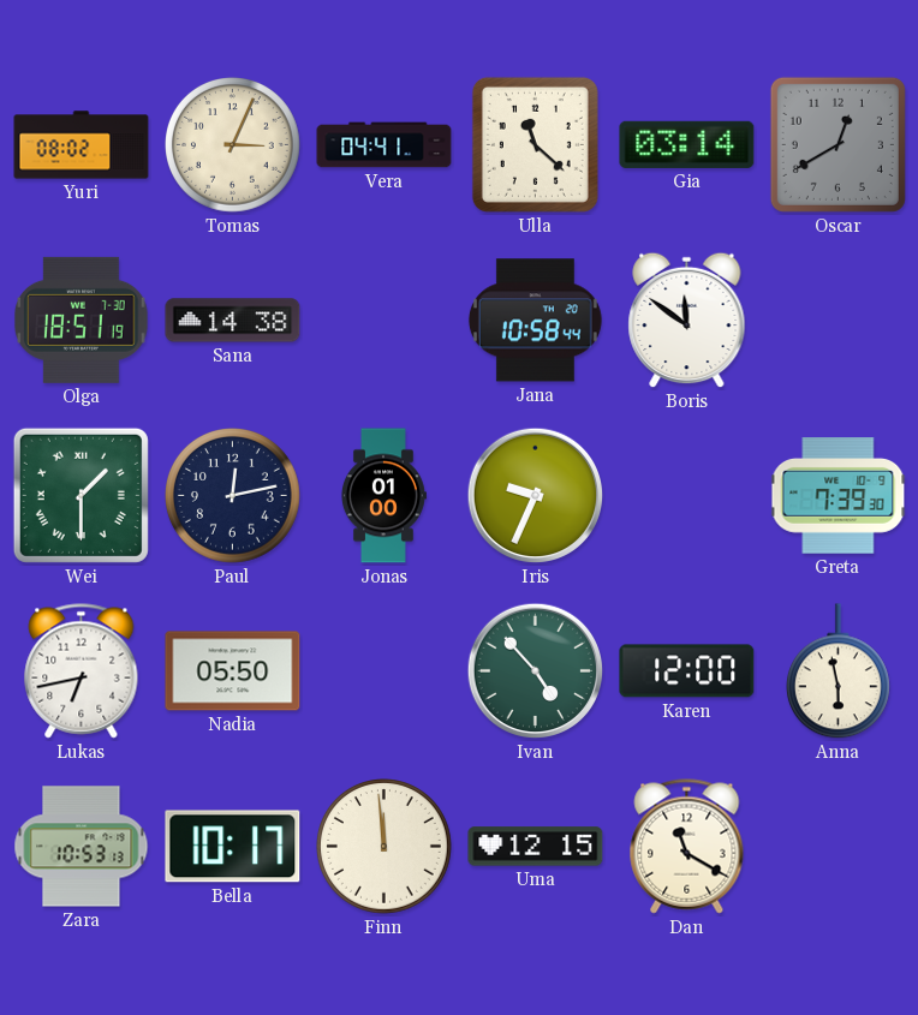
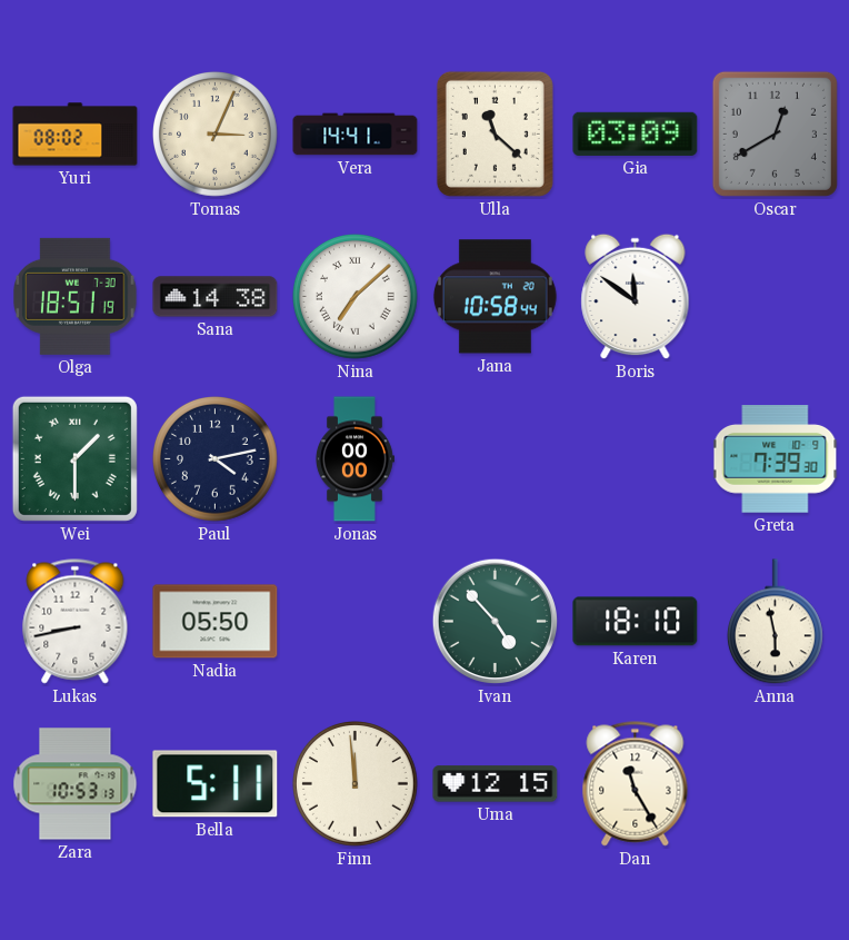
Vera: 04:41 -> 14:41 (356, 135)
Gia: 03:14 -> 03:09 (636, 133)
Nina: none -> 7:08 (356, 297)
Paul: 12:13 -> 4:13 (216, 459)
Jonas: 01:00 -> 00:00 (354, 459)
Iris: 9:34 -> none (536, 496)
Lukas: 6:43 -> 8:43 (76, 622)
Karen: 12:00 -> 18:10 (636, 622)
Bella: 10:17 -> 5:11 (216, 784)
Dan: 11:20 -> 11:25 (636, 784)
